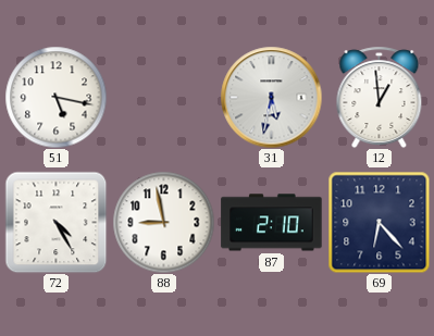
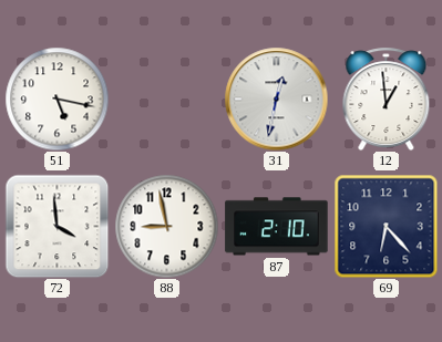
31: 5:32 -> 12:32 (276, 99)
72: 4:25 -> 3:59 (56, 226)
